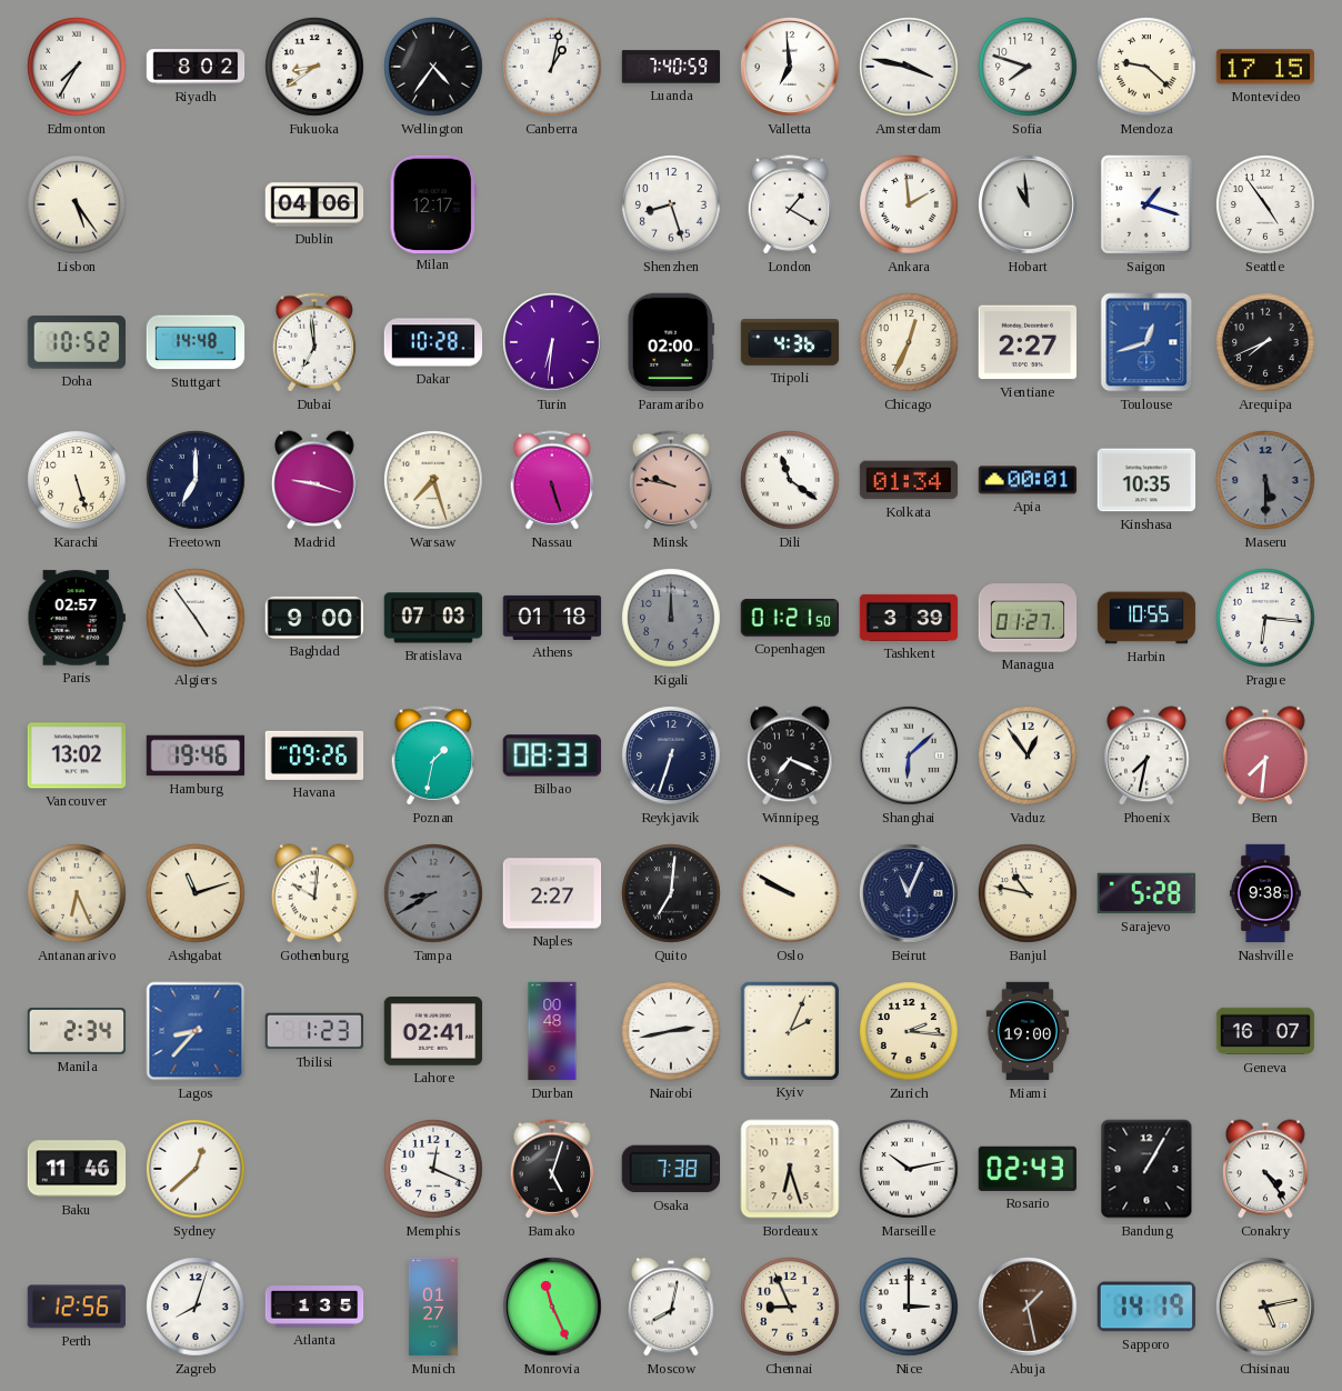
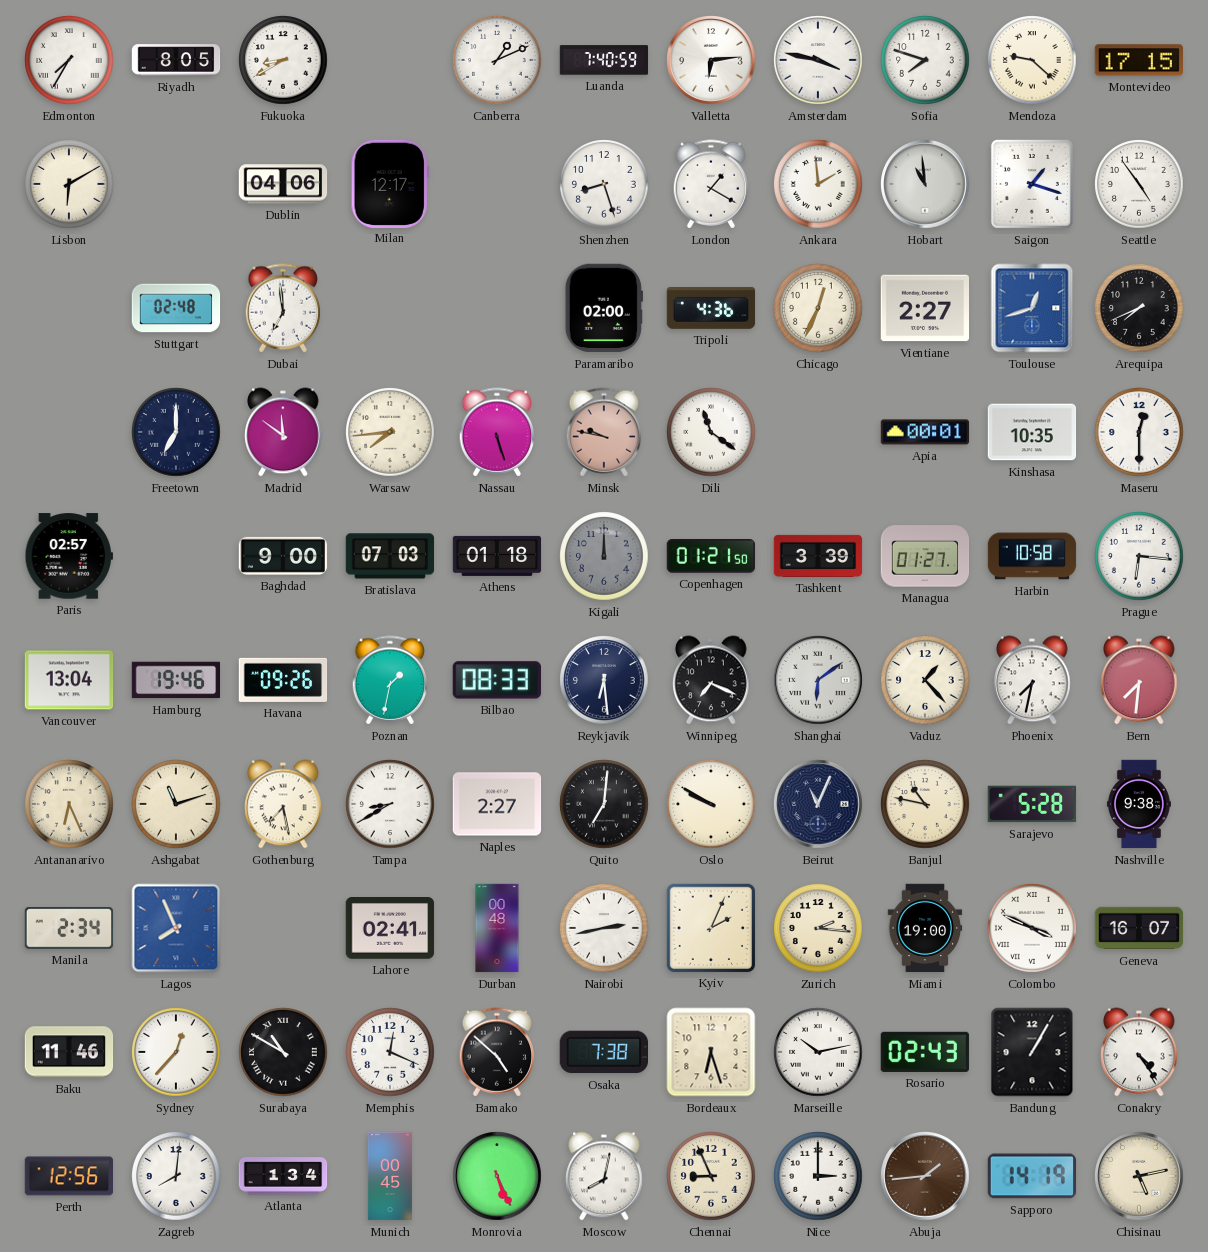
Riyadh: 8:02 -> 8:05 (176, 60)
Fukuoka: 8:39 -> 8:40 (283, 60)
Wellington: 4:36 -> none (433, 67)
Canberra: 1:02 -> 1:11 (497, 60)
Valletta: 6:59 -> 6:14 (711, 60)
Lisbon: 5:24 -> 6:10 (69, 184)
Doha: 10:52 -> none (76, 342)
Stuttgart: 14:48 -> 02:48 (176, 308)
Dakar: 10:28 -> none (433, 342)
Turin: 6:31 -> none (552, 342)
Karachi: 5:27 -> none (77, 480)
Madrid: 9:18 -> 11:51 (283, 432)
Warsaw: 7:27 -> 7:44 (390, 432)
Kolkata: 01:34 -> none (909, 480)
Maseru: 5:30 -> 12:30 (1139, 432)
Maseru dial: grey -> white (1139, 432)
Algiers: 4:54 -> none (196, 618)
Harbin: 10:55 -> 10:58 (1032, 556)
Vancouver: 13:02 -> 13:04 (69, 680)
Reykjavik: 6:33 -> 6:29 (604, 680)
Shanghai: 6:08 -> 6:09 (818, 680)
Vaduz: 12:54 -> 1:23 (925, 680)
Gothenburg: 10:01 -> 7:28 (283, 804)
Tampa dial: grey -> white (390, 804)
Lagos: 8:37 -> 7:56 (176, 928)
Tbilisi: 1:23 -> none (313, 1031)
Colombo: none -> 3:49 (1032, 928)
Sydney: 12:38 -> 12:37 (176, 1052)
Surabaya: none -> 10:50 (283, 1052)
Bamako: 5:03 -> 4:52 (497, 1052)
Zagreb: 8:03 -> 8:01 (176, 1176)
Atlanta: 1:35 -> 1:34 (283, 1176)
Munich: 01:27 -> 00:45 (390, 1176)
Monrovia: 11:26 -> 5:26 (497, 1176)
Abuja: 1:28 -> 1:44 (925, 1176)
